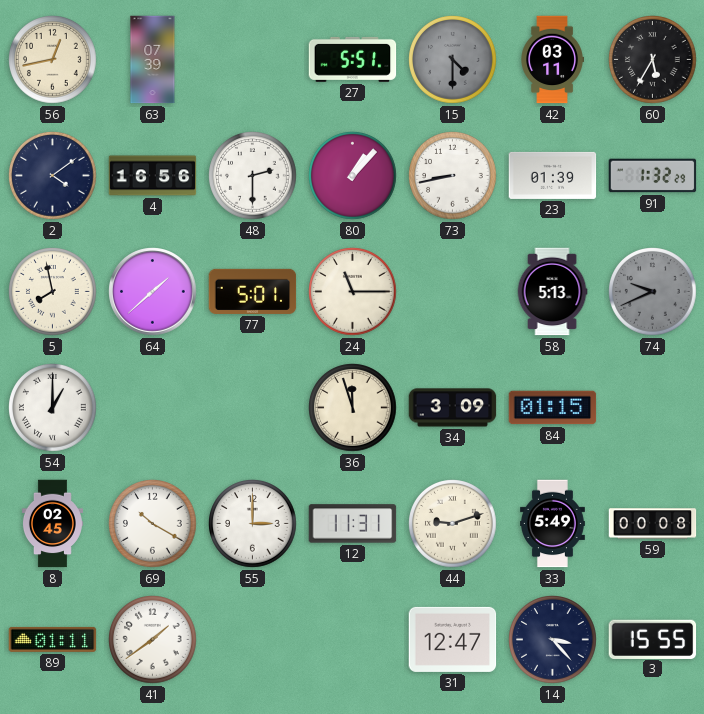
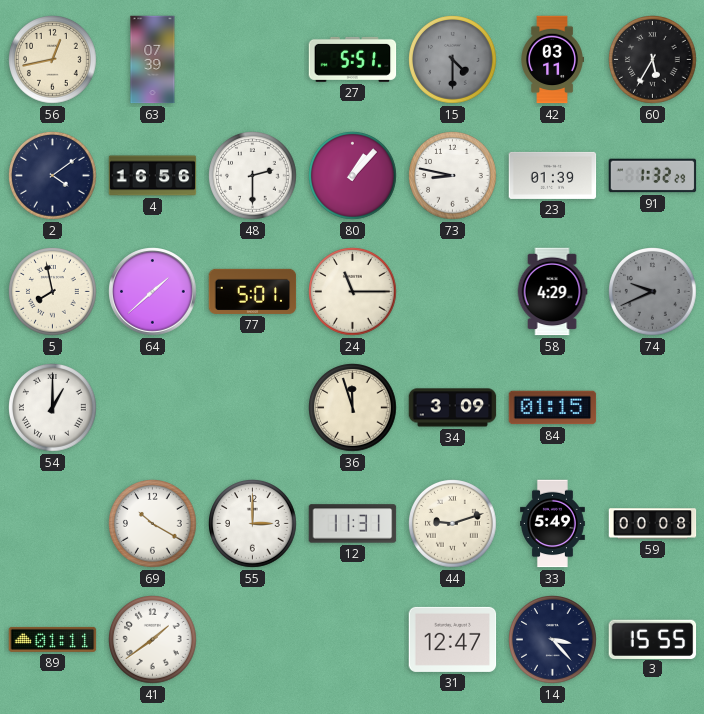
73: 8:43 -> 8:47 (453, 176)
58: 5:13 -> 4:29 (552, 292)
8: 02:45 -> none (52, 524)
